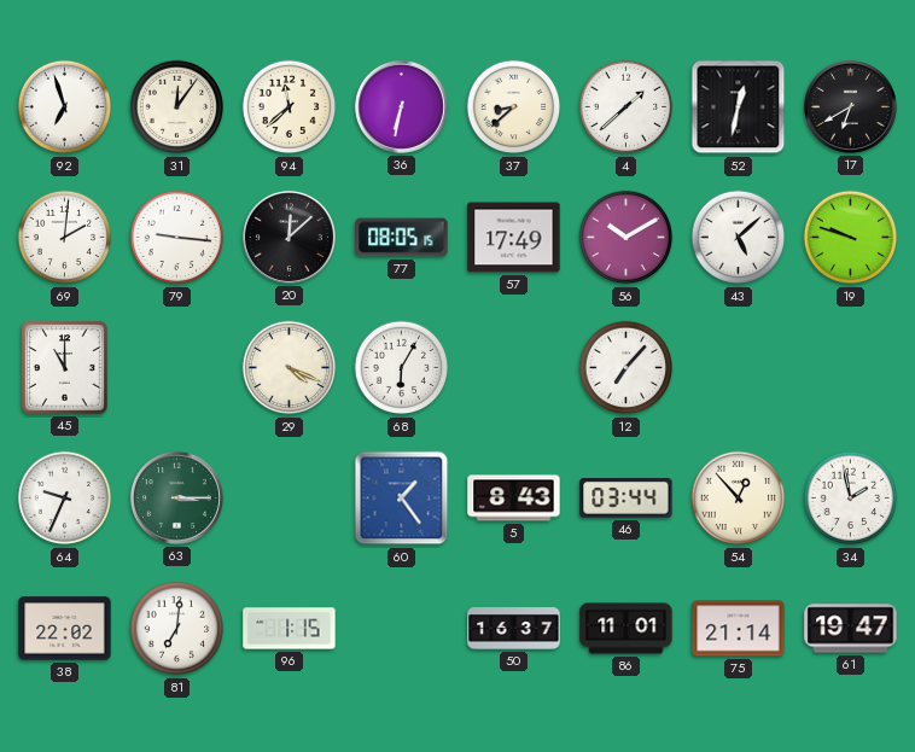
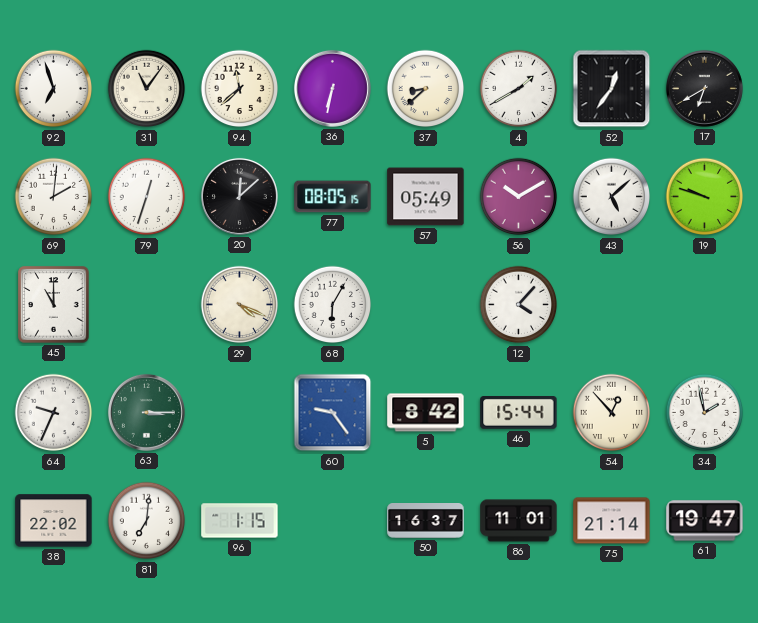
31: 12:06 -> 11:06 (147, 89)
4: 1:38 -> 1:40 (519, 89)
52: 12:32 -> 12:36 (612, 89)
79: 9:16 -> 12:33 (147, 197)
57: 17:49 -> 05:49 (426, 197)
12: 7:07 -> 4:07 (519, 305)
60: 1:24 -> 9:24 (333, 413)
5: 8:43 -> 8:42 (426, 413)
46: 03:44 -> 15:44 (519, 413)
